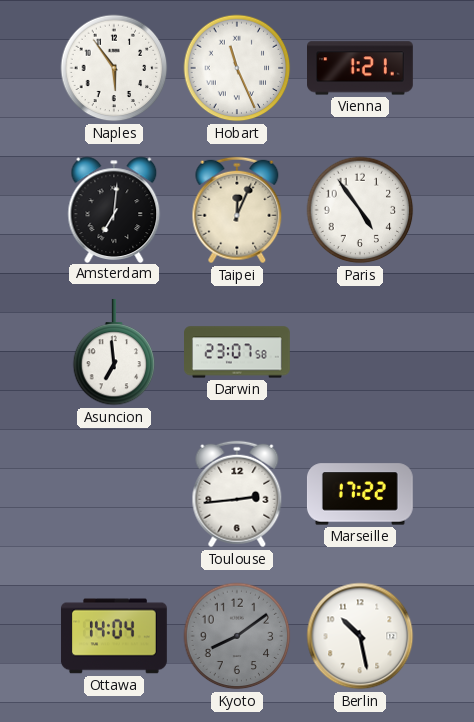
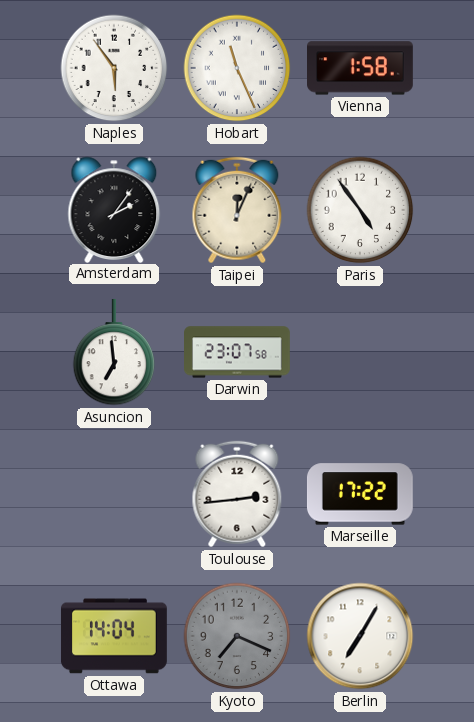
Vienna: 1:21 -> 1:58 (361, 68)
Amsterdam: 7:01 -> 2:06 (114, 209)
Kyoto: 8:09 -> 7:19 (237, 636)
Berlin: 10:28 -> 7:05 (360, 636)
